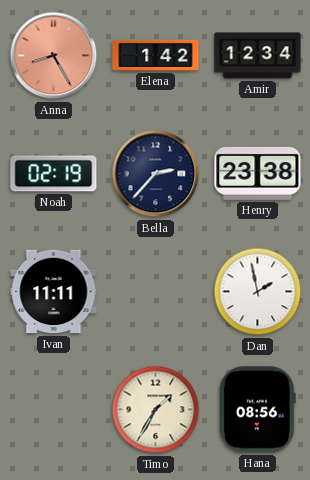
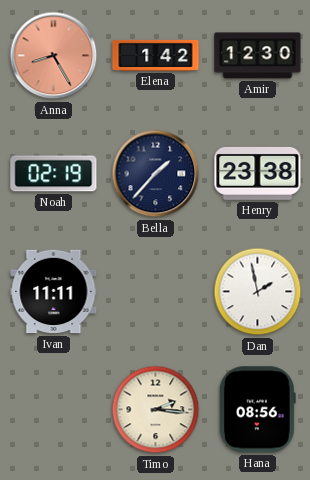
Amir: 12:34 -> 12:30 (258, 56)
Bella: 2:37 -> 1:37 (156, 174)
Timo: 1:35 -> 2:16 (156, 410)
